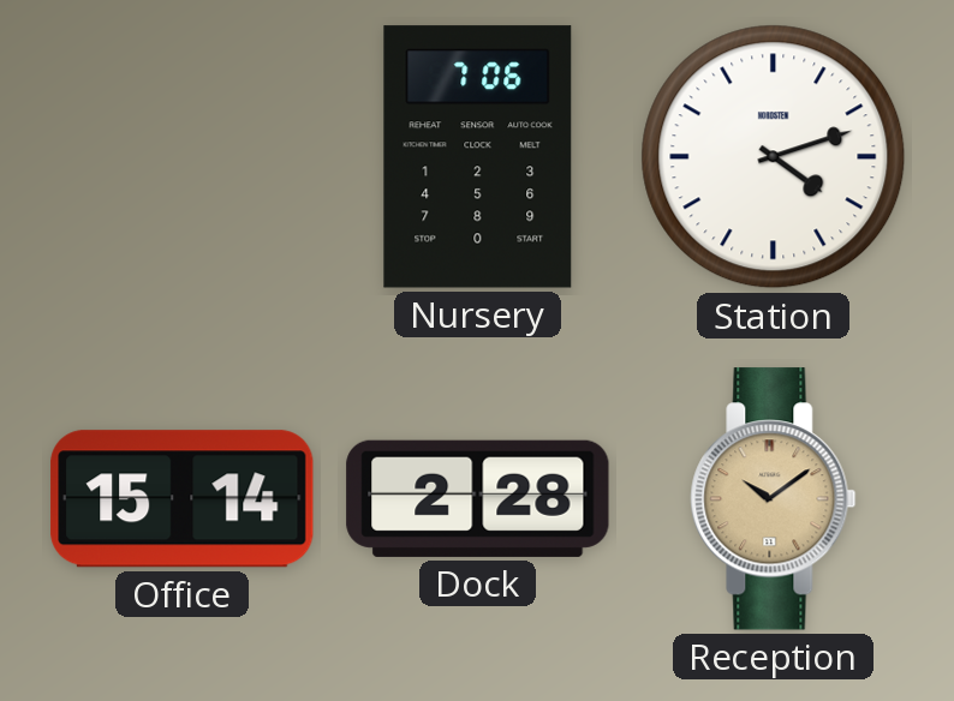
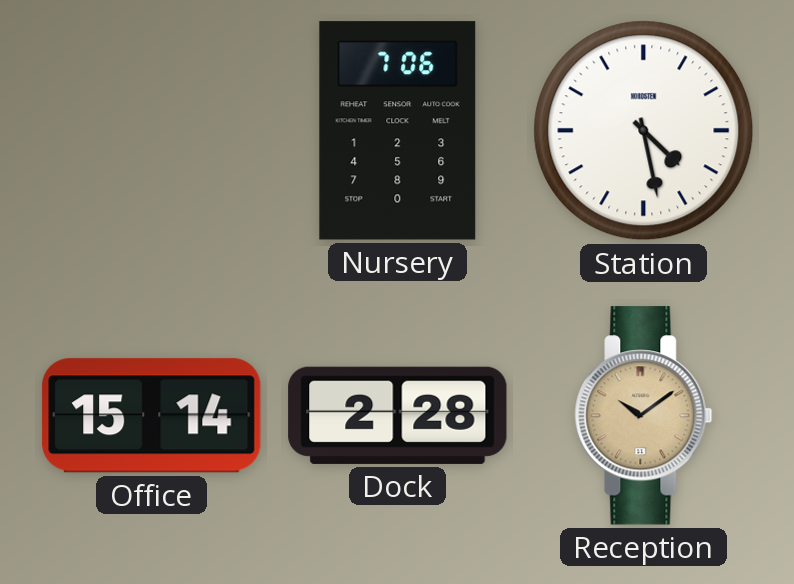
Station: 4:12 -> 4:28 (644, 131)
